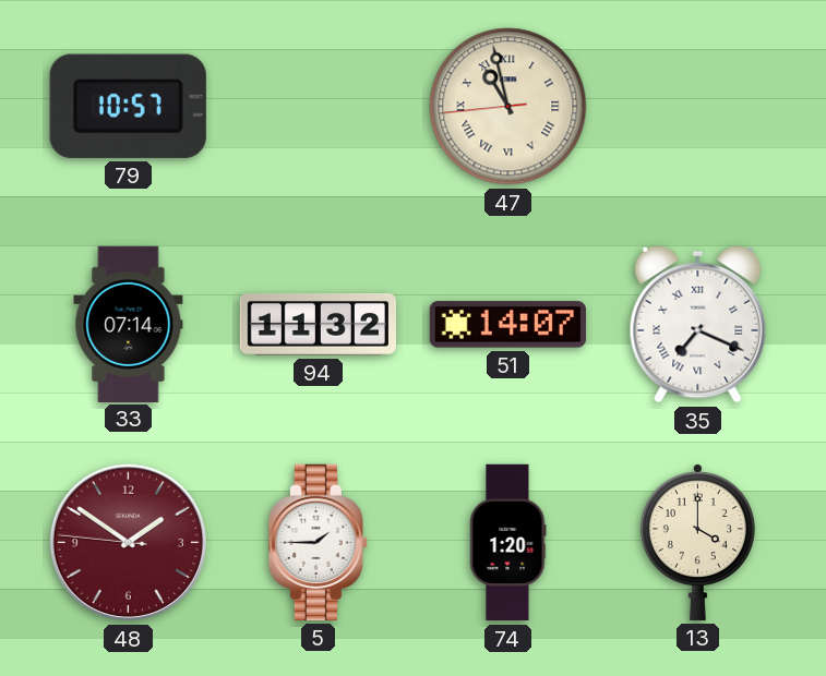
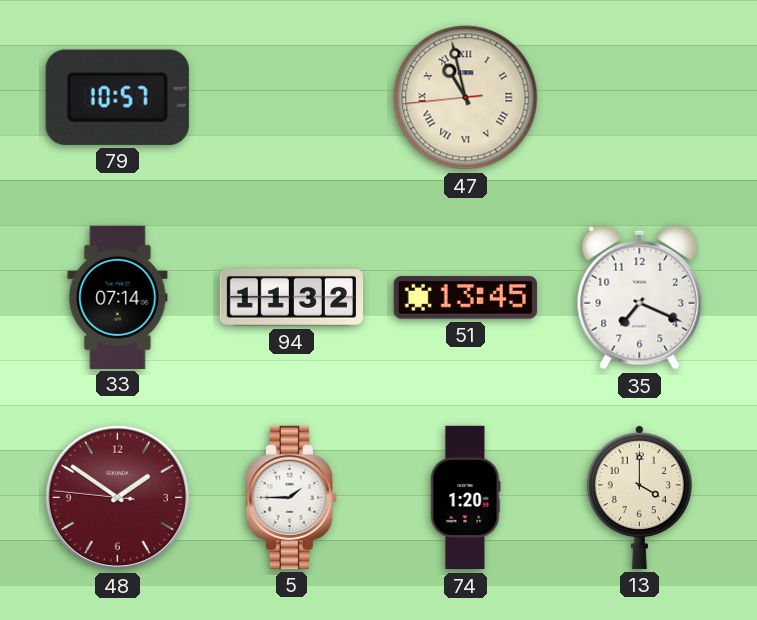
51: 14:07 -> 13:45 (465, 298)
35 numerals: Roman -> Arabic (640, 297)
